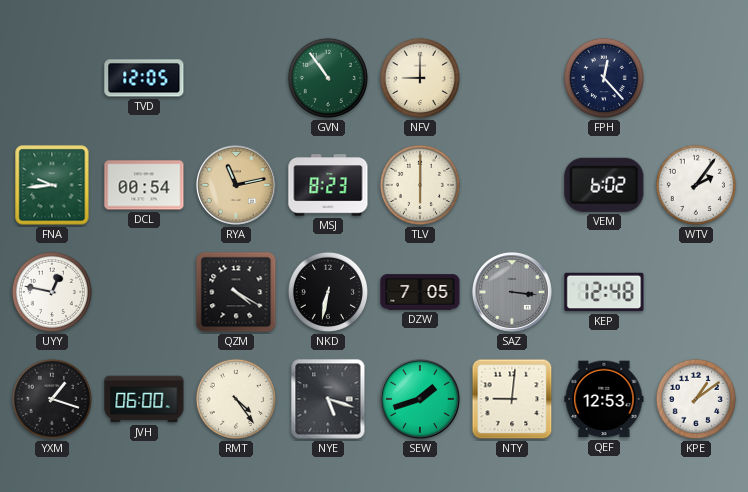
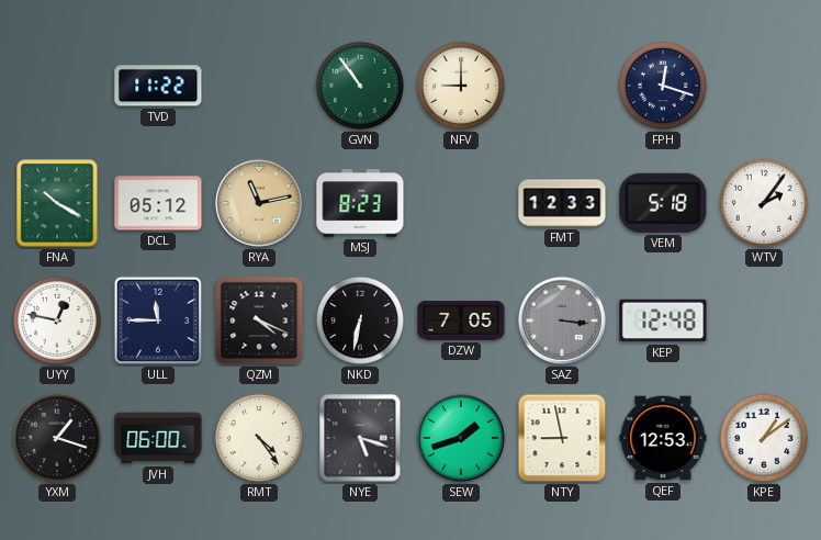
TVD: 12:05 -> 11:22 (158, 86)
FPH: 12:23 -> 12:18 (663, 86)
FNA: 9:44 -> 10:20 (57, 203)
DCL: 00:54 -> 05:12 (158, 203)
TLV: 6:00 -> none (420, 185)
FMT: none -> 12:33 (562, 203)
VEM: 6:02 -> 5:18 (663, 203)
ULL: none -> 11:45 (158, 320)
QZM: 4:20 -> 4:19 (259, 320)
NTY: 9:01 -> 8:58 (562, 438)
